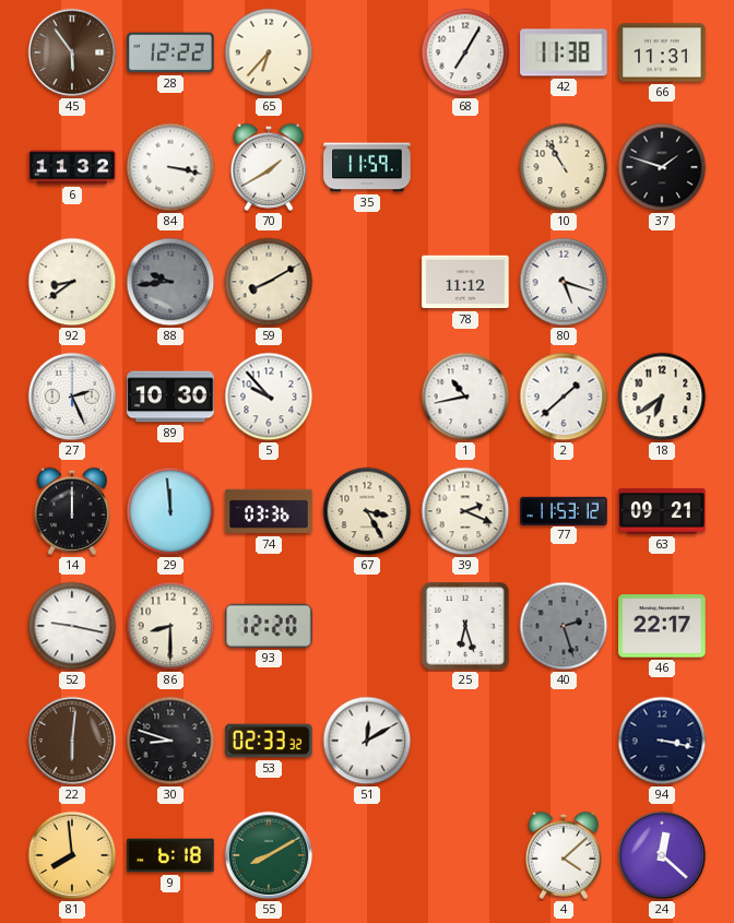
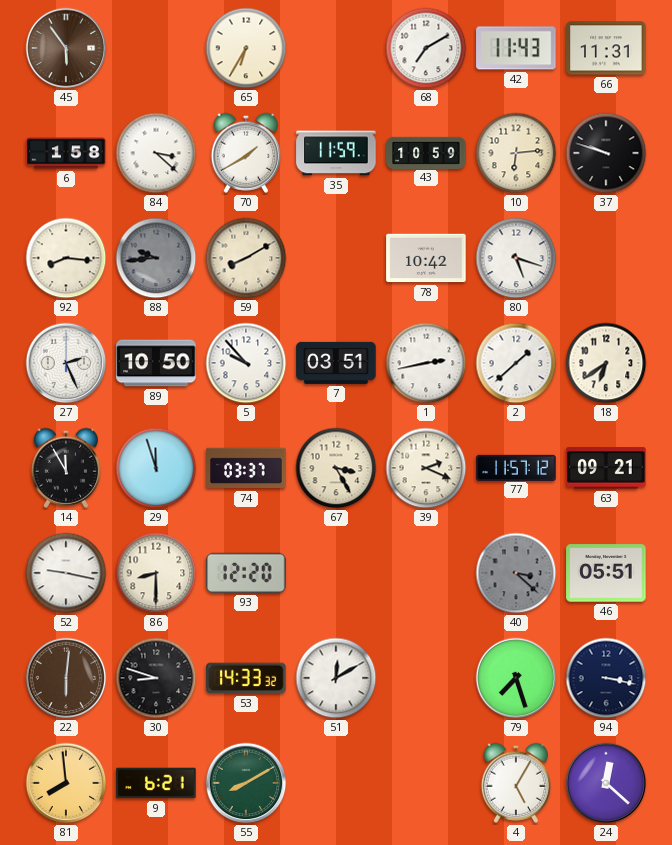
28: 12:22 -> none (170, 52)
65: 6:37 -> 6:35 (246, 48)
68: 7:05 -> 7:10 (426, 48)
42: 11:38 -> 11:43 (516, 48)
6: 11:32 -> 1:58 (66, 153)
84: 3:17 -> 3:22 (156, 153)
43: none -> 10:59 (426, 152)
10: 10:55 -> 6:14 (516, 153)
37: 1:48 -> 9:48 (606, 153)
92: 8:39 -> 8:16 (66, 258)
78: 11:12 -> 10:42 (426, 258)
89: 10:30 -> 10:50 (156, 363)
7: none -> 03:51 (336, 363)
1: 10:43 -> 2:43 (426, 363)
14: 12:00 -> 11:55 (65, 468)
29: 11:59 -> 11:57 (156, 468)
74: 03:36 -> 03:37 (246, 468)
77: 11:53 -> 11:57 (516, 467)
25: 6:27 -> none (465, 626)
40: 2:27 -> 3:22 (516, 573)
46: 22:17 -> 05:51 (606, 573)
53: 02:33 -> 14:33 (246, 678)
79: none -> 7:27 (516, 678)
9: 6:18 -> 6:21 (156, 783)
4: 4:08 -> 5:05 (515, 783)
